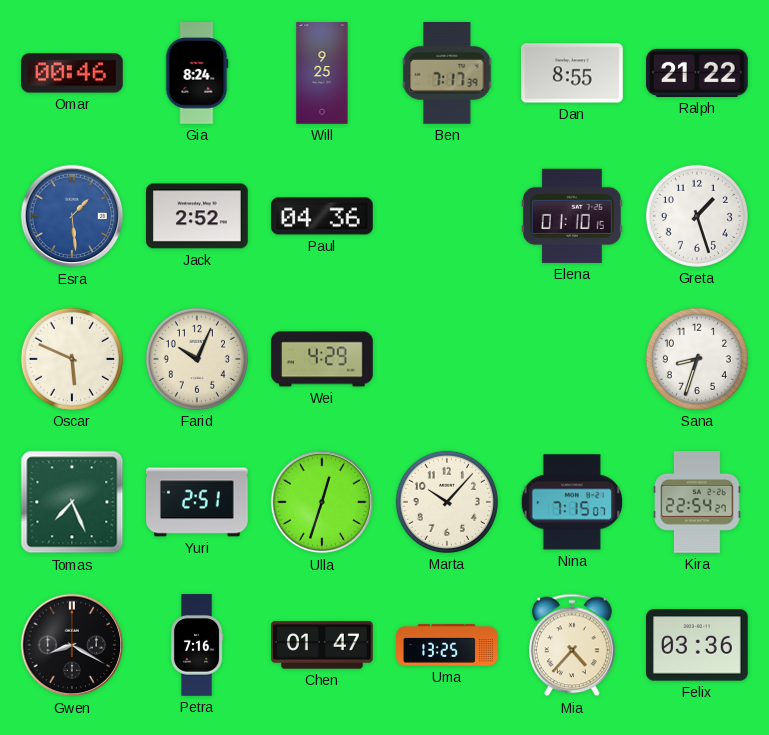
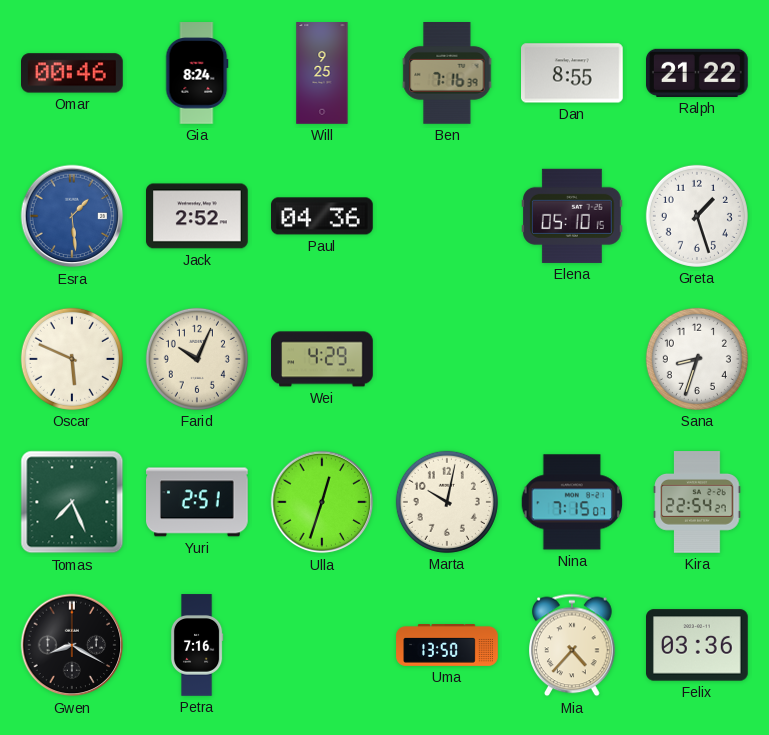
Ben: 7:17 -> 7:16 (447, 74)
Elena: 01:10 -> 05:10 (573, 216)
Marta: 10:07 -> 10:02 (447, 502)
Chen: 01:47 -> none (323, 645)
Uma: 13:25 -> 13:50 (447, 646)
